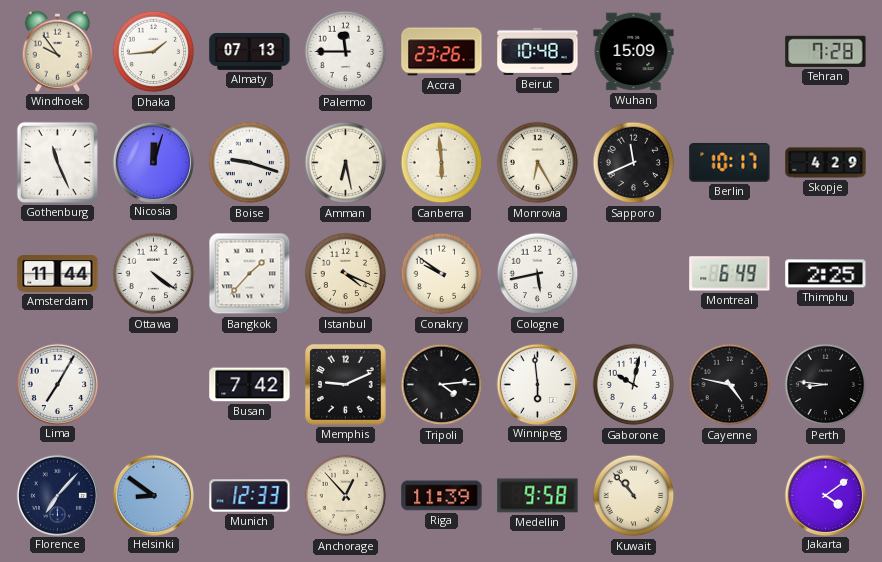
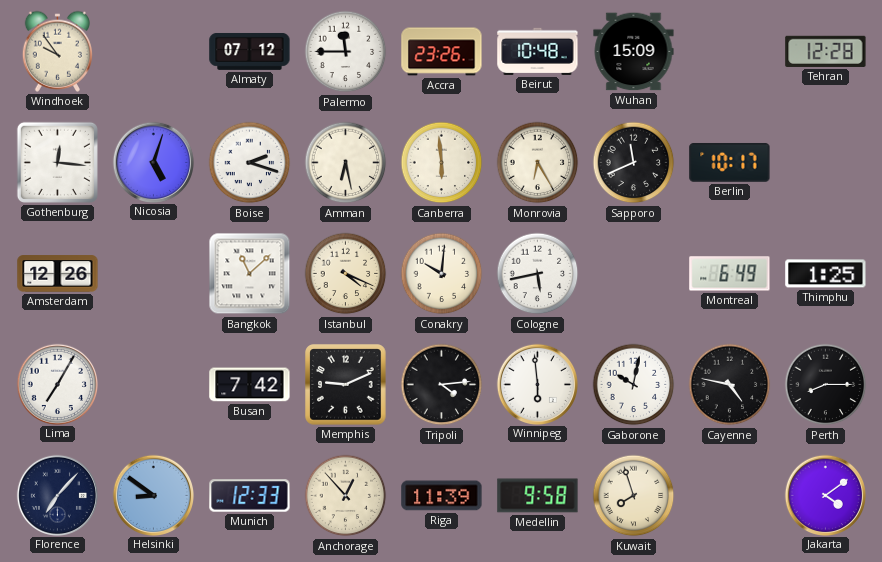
Dhaka: 1:44 -> none (154, 52)
Almaty: 07:13 -> 07:12 (250, 51)
Tehran: 7:28 -> 12:28 (826, 51)
Gothenburg: 11:26 -> 12:16 (57, 162)
Nicosia: 12:03 -> 5:03 (153, 162)
Boise: 9:18 -> 2:18 (250, 163)
Skopje: 4:29 -> none (826, 163)
Amsterdam: 11:44 -> 12:26 (58, 274)
Ottawa: 4:21 -> none (154, 274)
Bangkok: 1:37 -> 11:08 (250, 274)
Conakry: 9:51 -> 10:01 (442, 274)
Thimphu: 2:25 -> 1:25 (826, 274)
Perth: 8:46 -> 8:15 (826, 385)
Kuwait: 10:53 -> 7:57 (634, 496)
